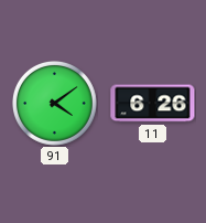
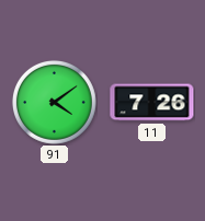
11: 6:26 -> 7:26 (152, 103)
